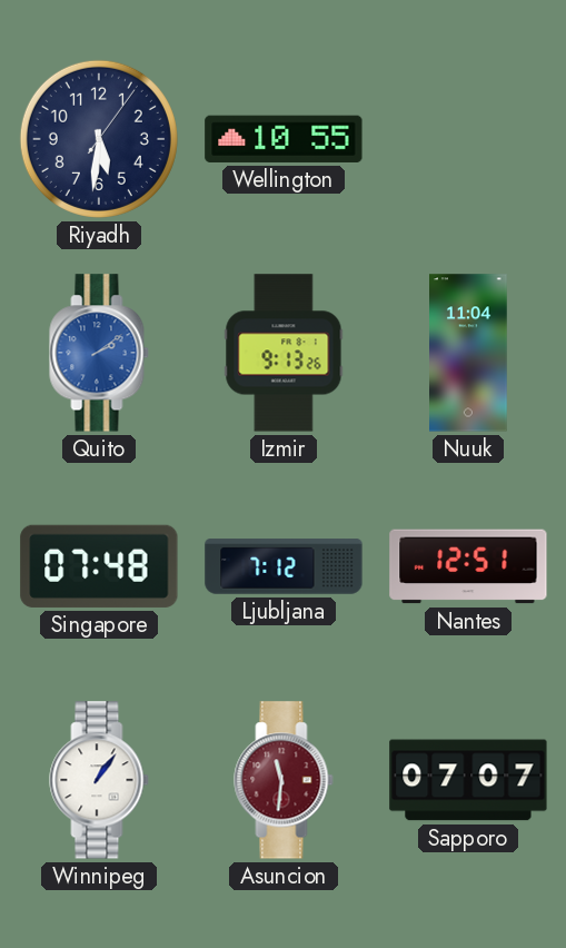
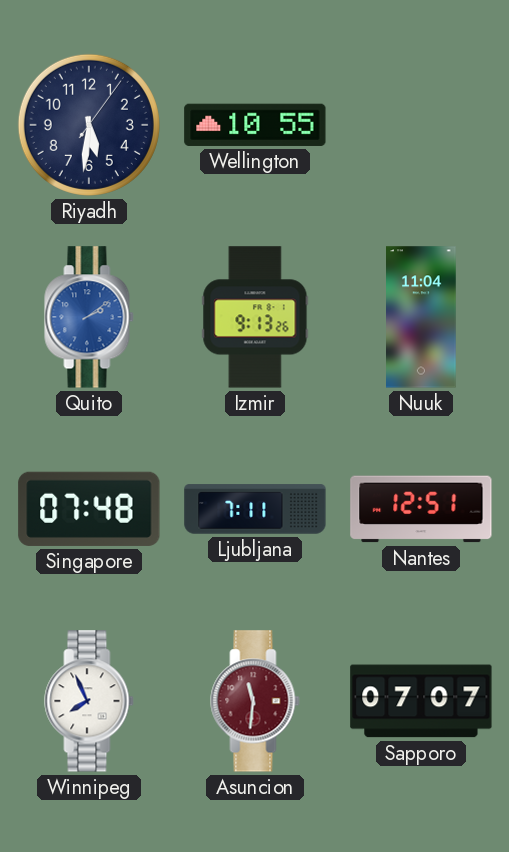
Ljubljana: 7:12 -> 7:11 (255, 509)
Winnipeg: 1:06 -> 7:56 (89, 701)
